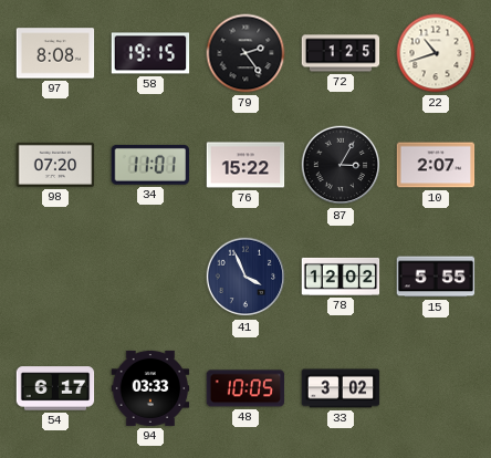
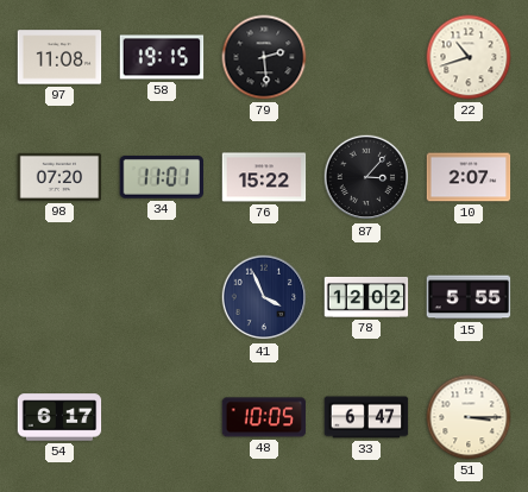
97: 8:08 -> 11:08 (59, 57)
79: 2:24 -> 2:29 (264, 57)
72: 1:25 -> none (341, 53)
87: 3:05 -> 3:07 (366, 177)
94: 03:33 -> none (150, 388)
33: 3:02 -> 6:47 (366, 417)
51: none -> 3:15 (469, 417)
